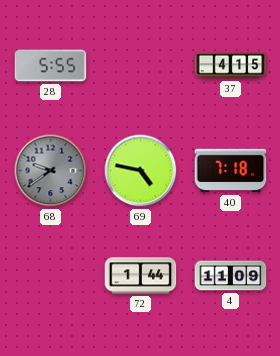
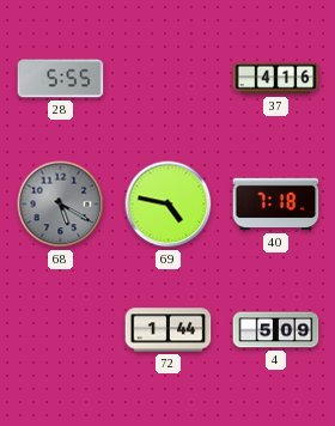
37: 4:15 -> 4:16 (276, 79)
68: 9:39 -> 5:20 (61, 205)
4: 11:09 -> 5:09 (276, 330)
